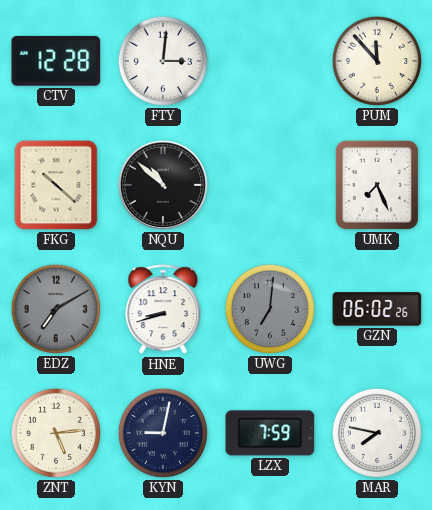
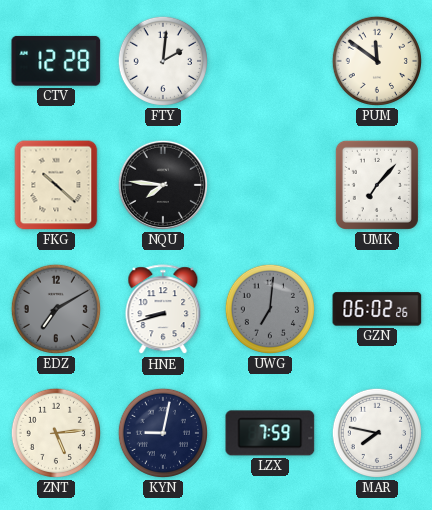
FTY: 3:01 -> 2:01 (163, 61)
PUM: 11:53 -> 11:51 (377, 61)
NQU: 10:52 -> 7:46 (163, 185)
UMK: 7:26 -> 7:07 (377, 185)
